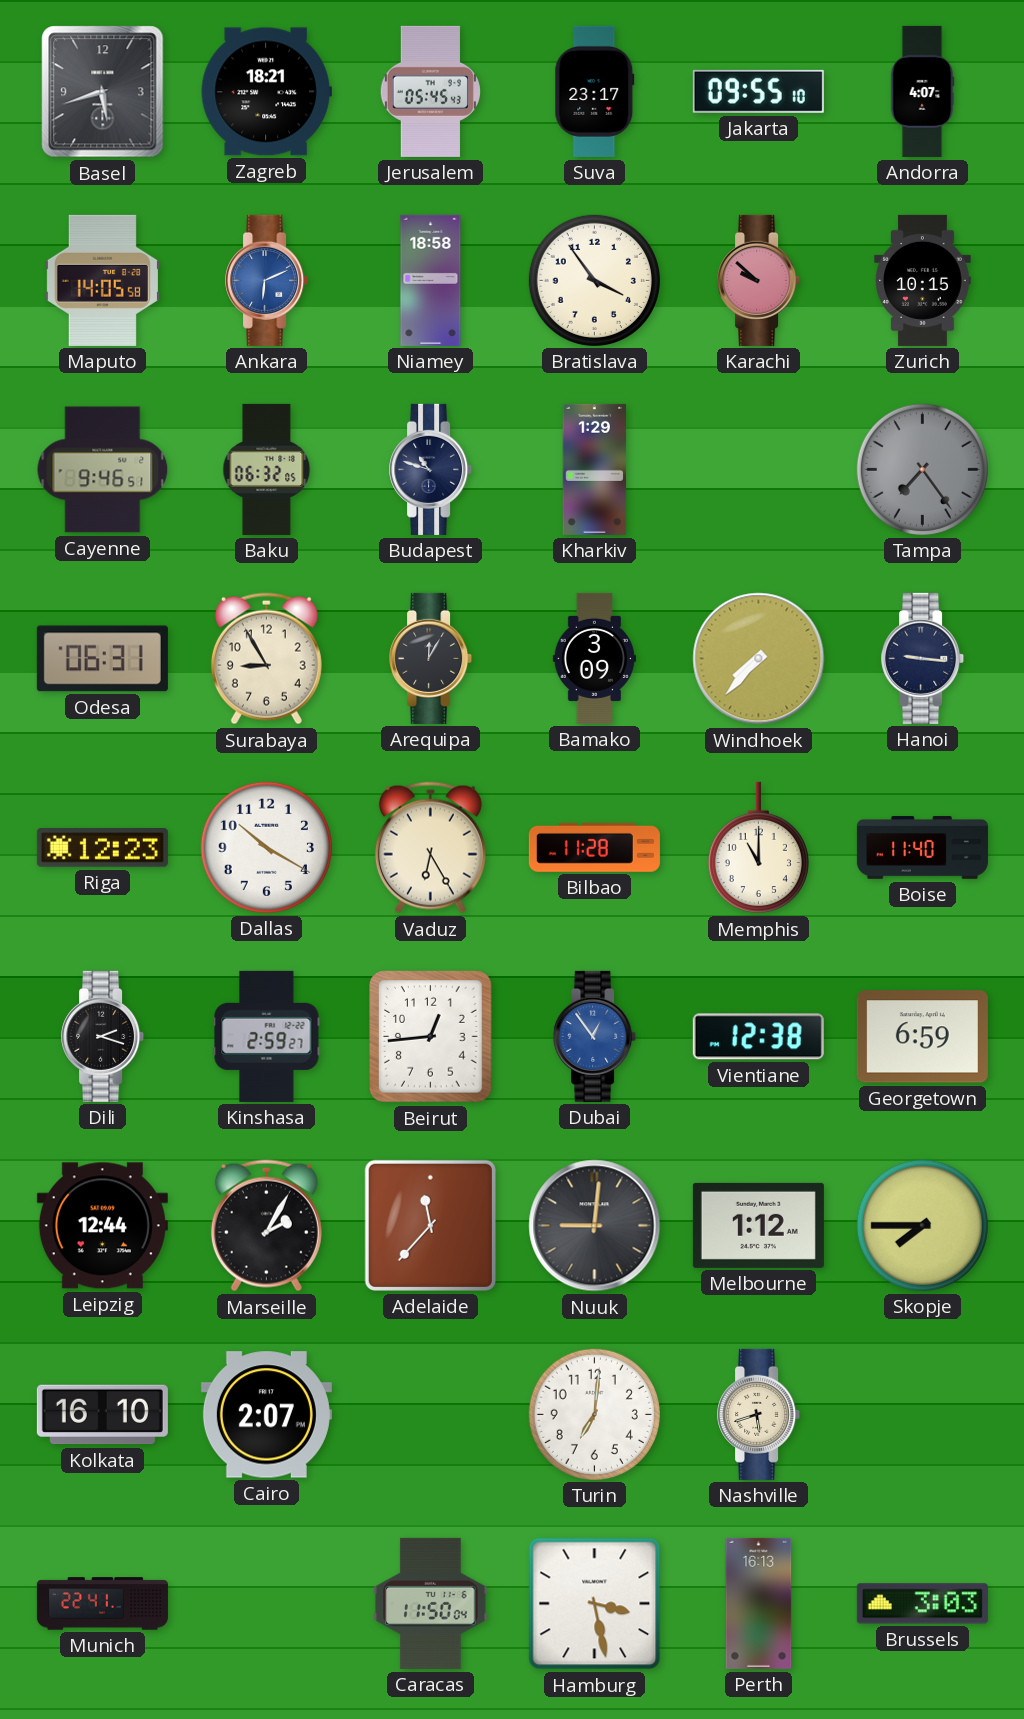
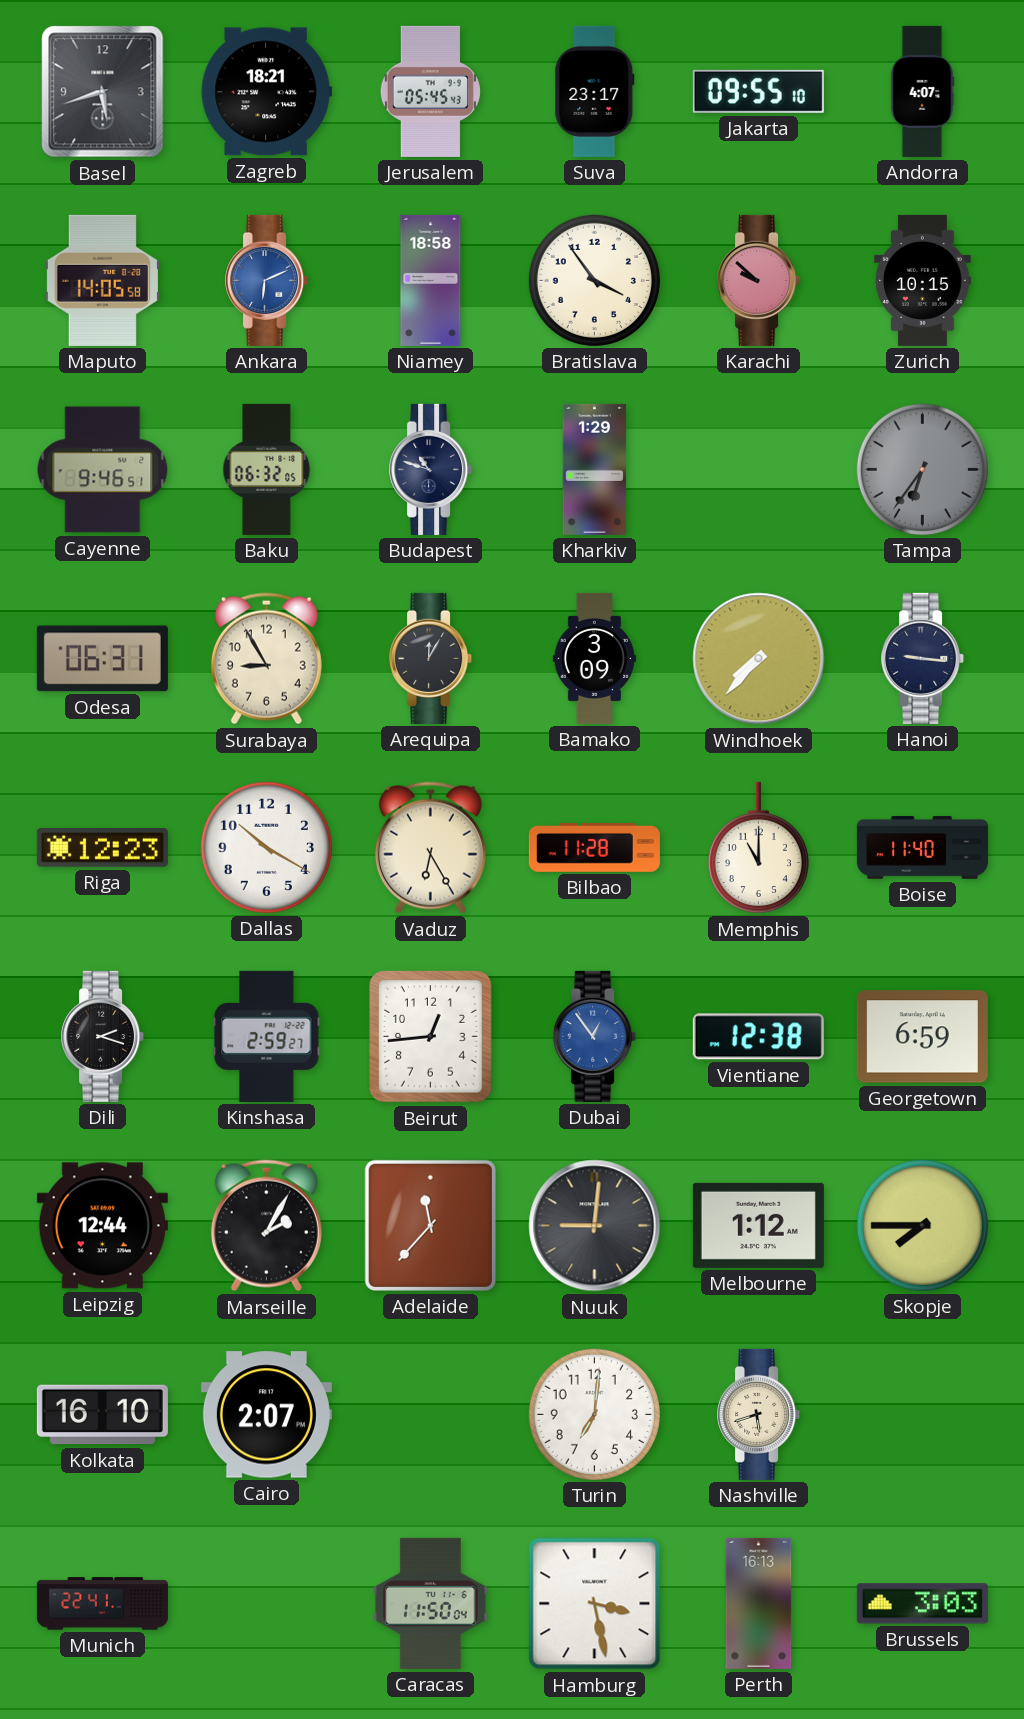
Tampa: 7:24 -> 6:36 (922, 469)
